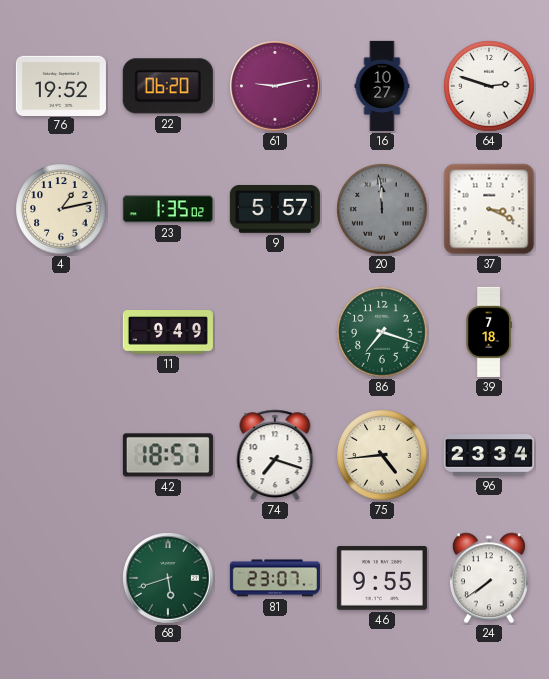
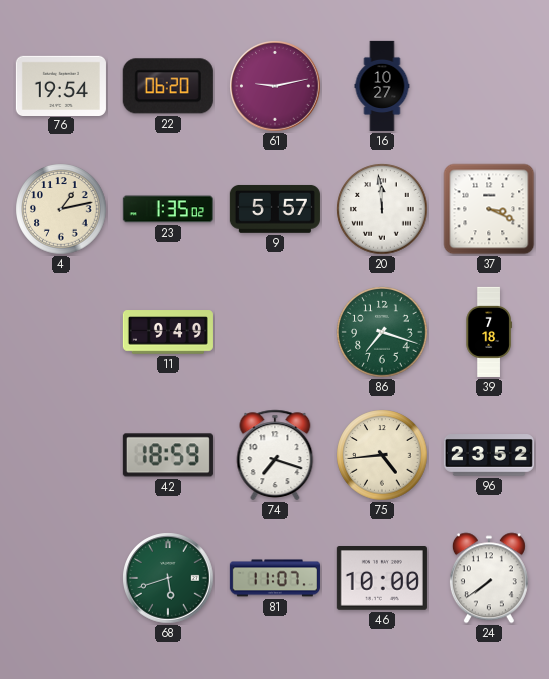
76: 19:52 -> 19:54 (61, 85)
64: 2:48 -> none (489, 86)
20 dial: grey -> white (382, 209)
42: 18:57 -> 18:59 (168, 455)
96: 23:34 -> 23:52 (489, 455)
81: 23:07 -> 11:07 (275, 578)
46: 9:55 -> 10:00 (382, 579)
